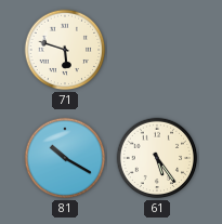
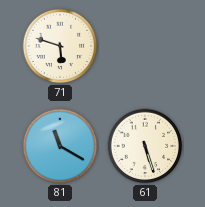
81: 10:20 -> 11:20 (60, 146)
61: 5:24 -> 5:27 (145, 146)
